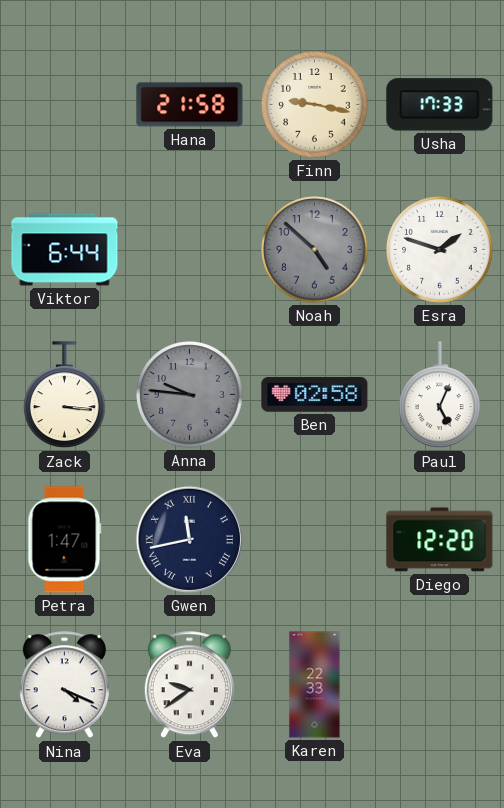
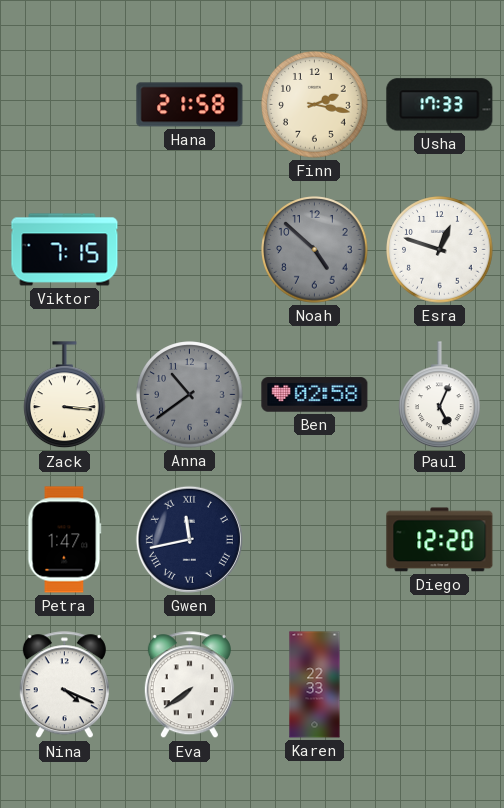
Finn: 9:17 -> 2:17 (315, 105)
Viktor: 6:44 -> 7:15 (65, 250)
Esra: 1:48 -> 12:48 (440, 250)
Anna: 9:46 -> 10:39 (190, 395)
Eva: 9:39 -> 7:39 (189, 685)
